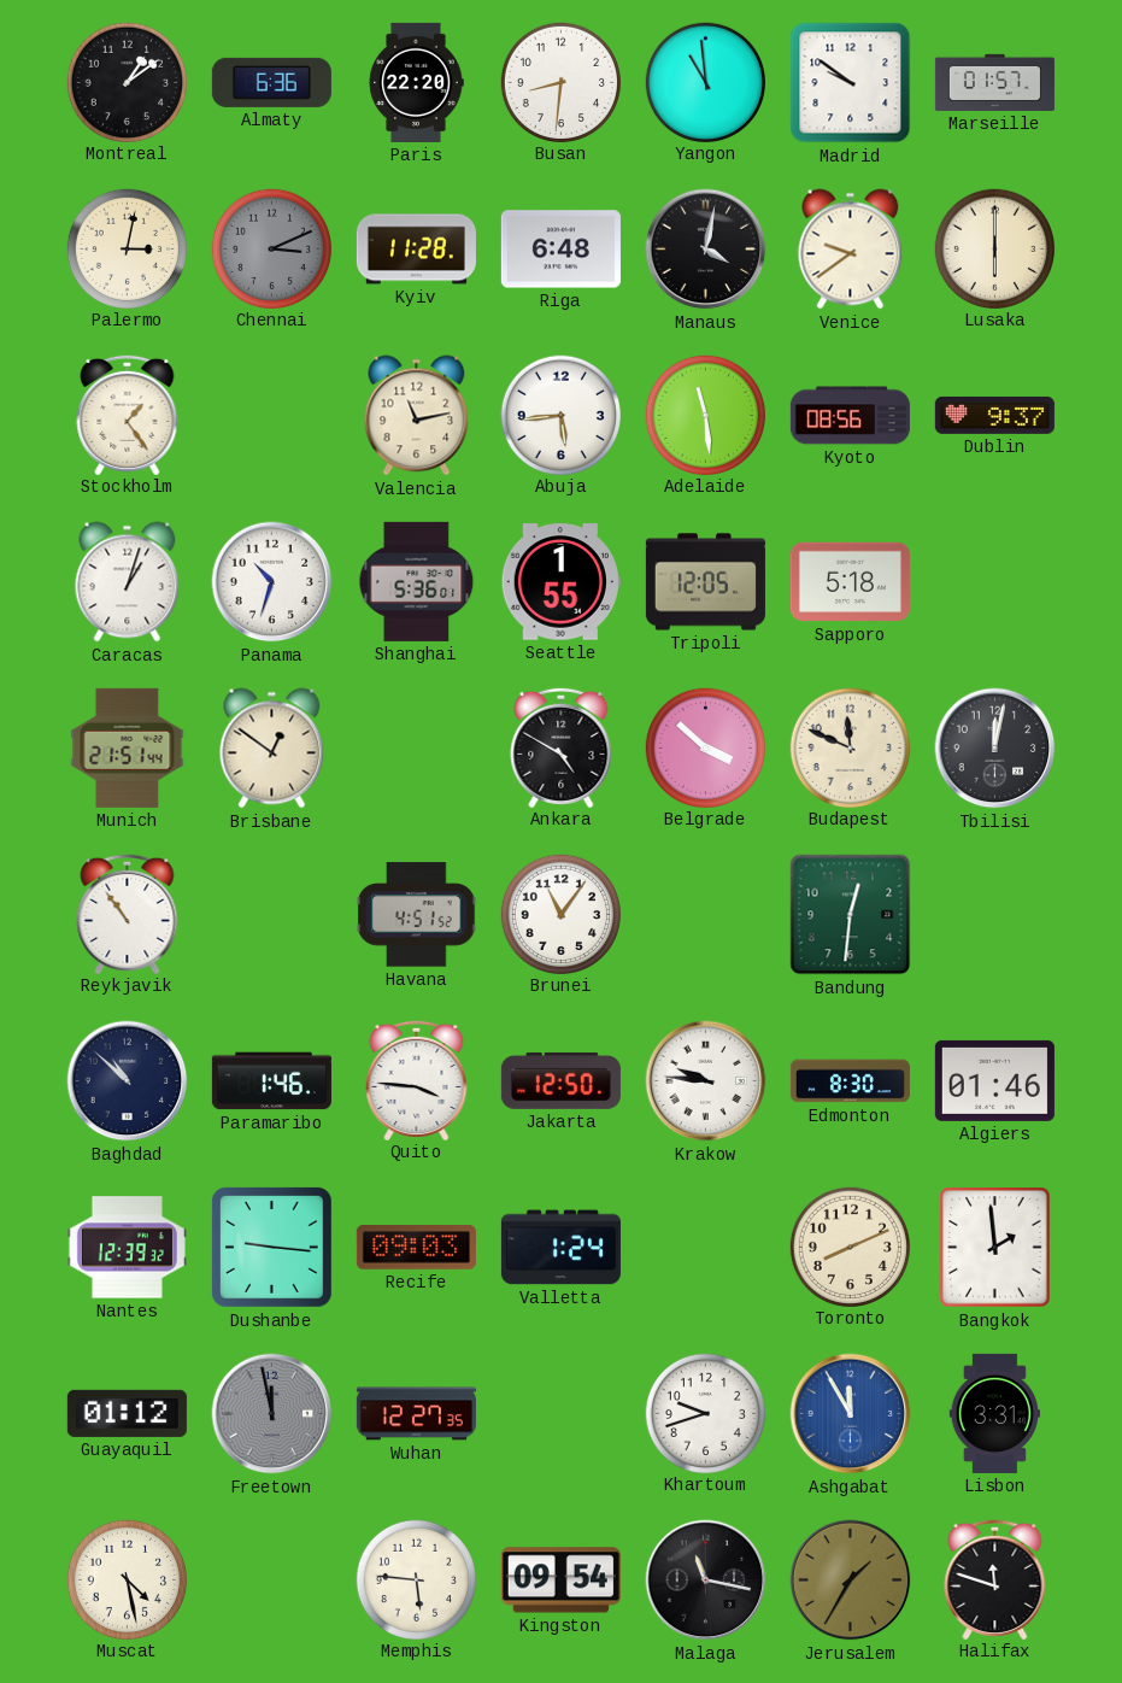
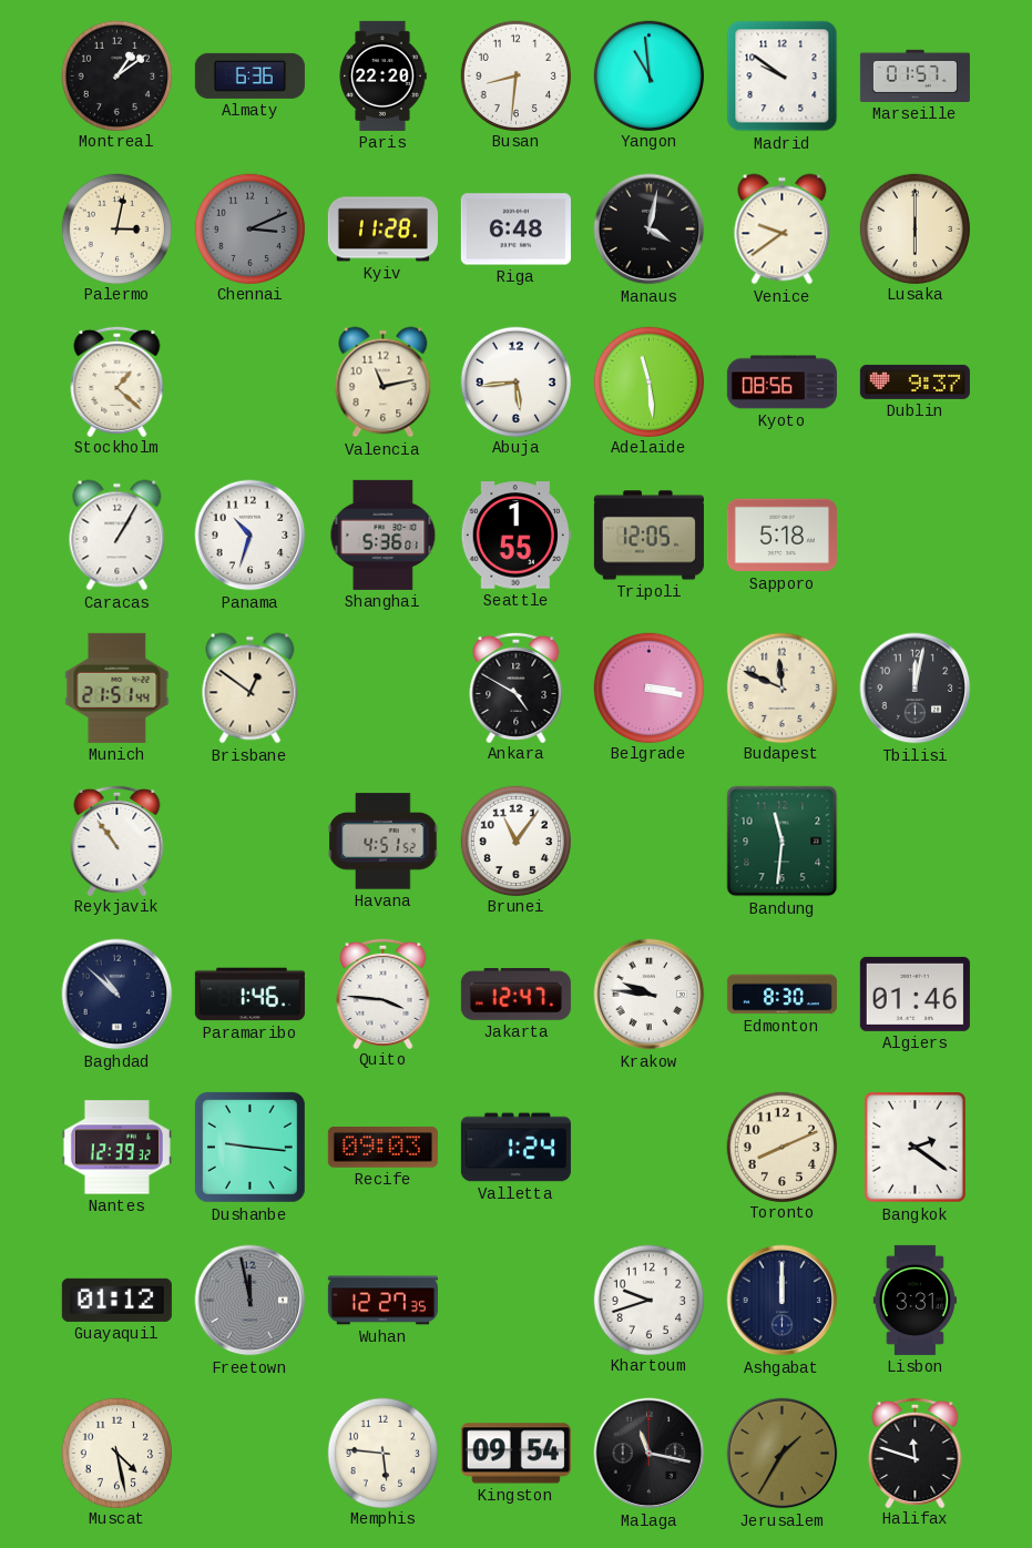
Stockholm: 1:24 -> 1:22 (117, 380)
Caracas: 1:03 -> 1:05 (117, 536)
Belgrade: 3:52 -> 3:17 (648, 688)
Bandung: 12:31 -> 11:31 (783, 842)
Jakarta: 12:50 -> 12:47 (515, 994)
Bangkok: 1:59 -> 2:21 (916, 1148)
Ashgabat: 11:55 -> 12:00 (783, 1301)
Ashgabat dial: blue -> navy (783, 1301)
